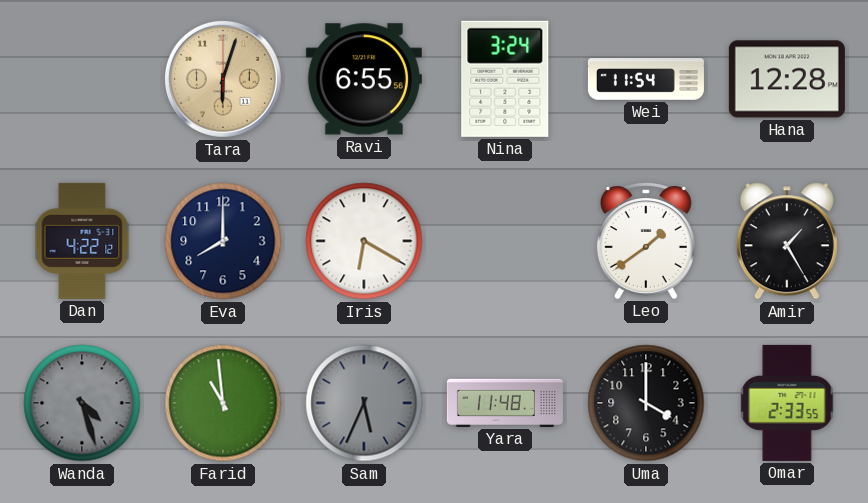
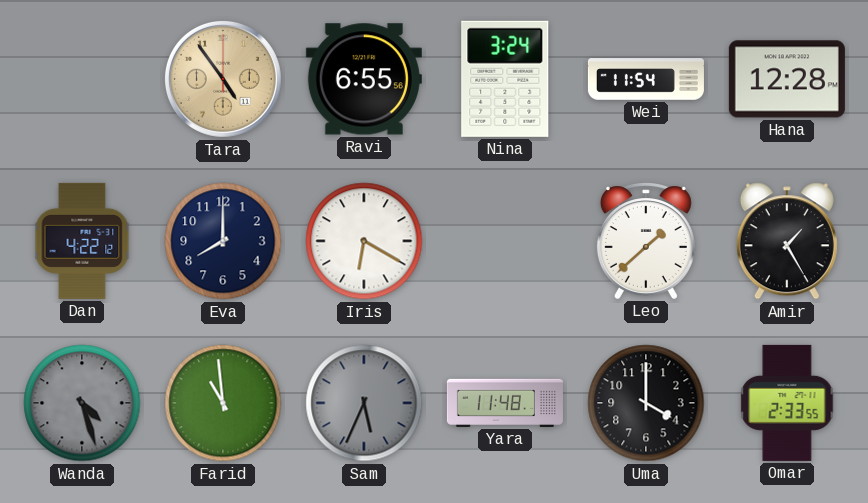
Tara: 6:03 -> 4:54 (223, 79)
Leo: 1:39 -> 1:38 (646, 241)
